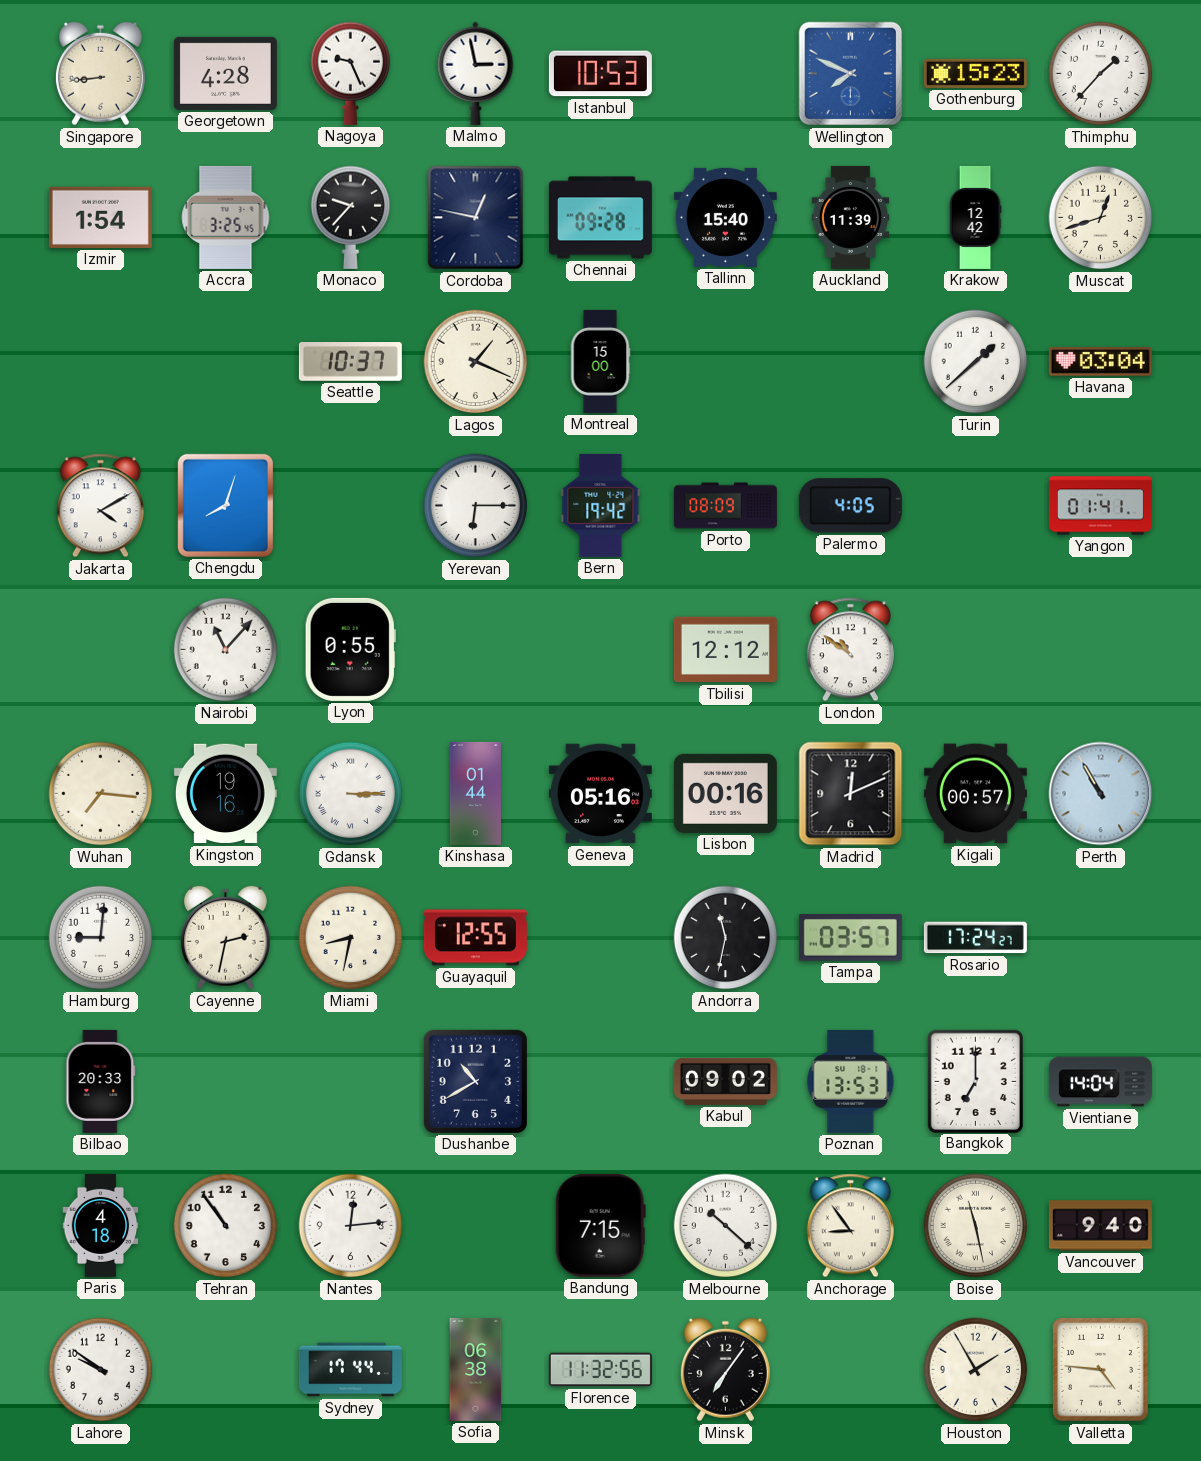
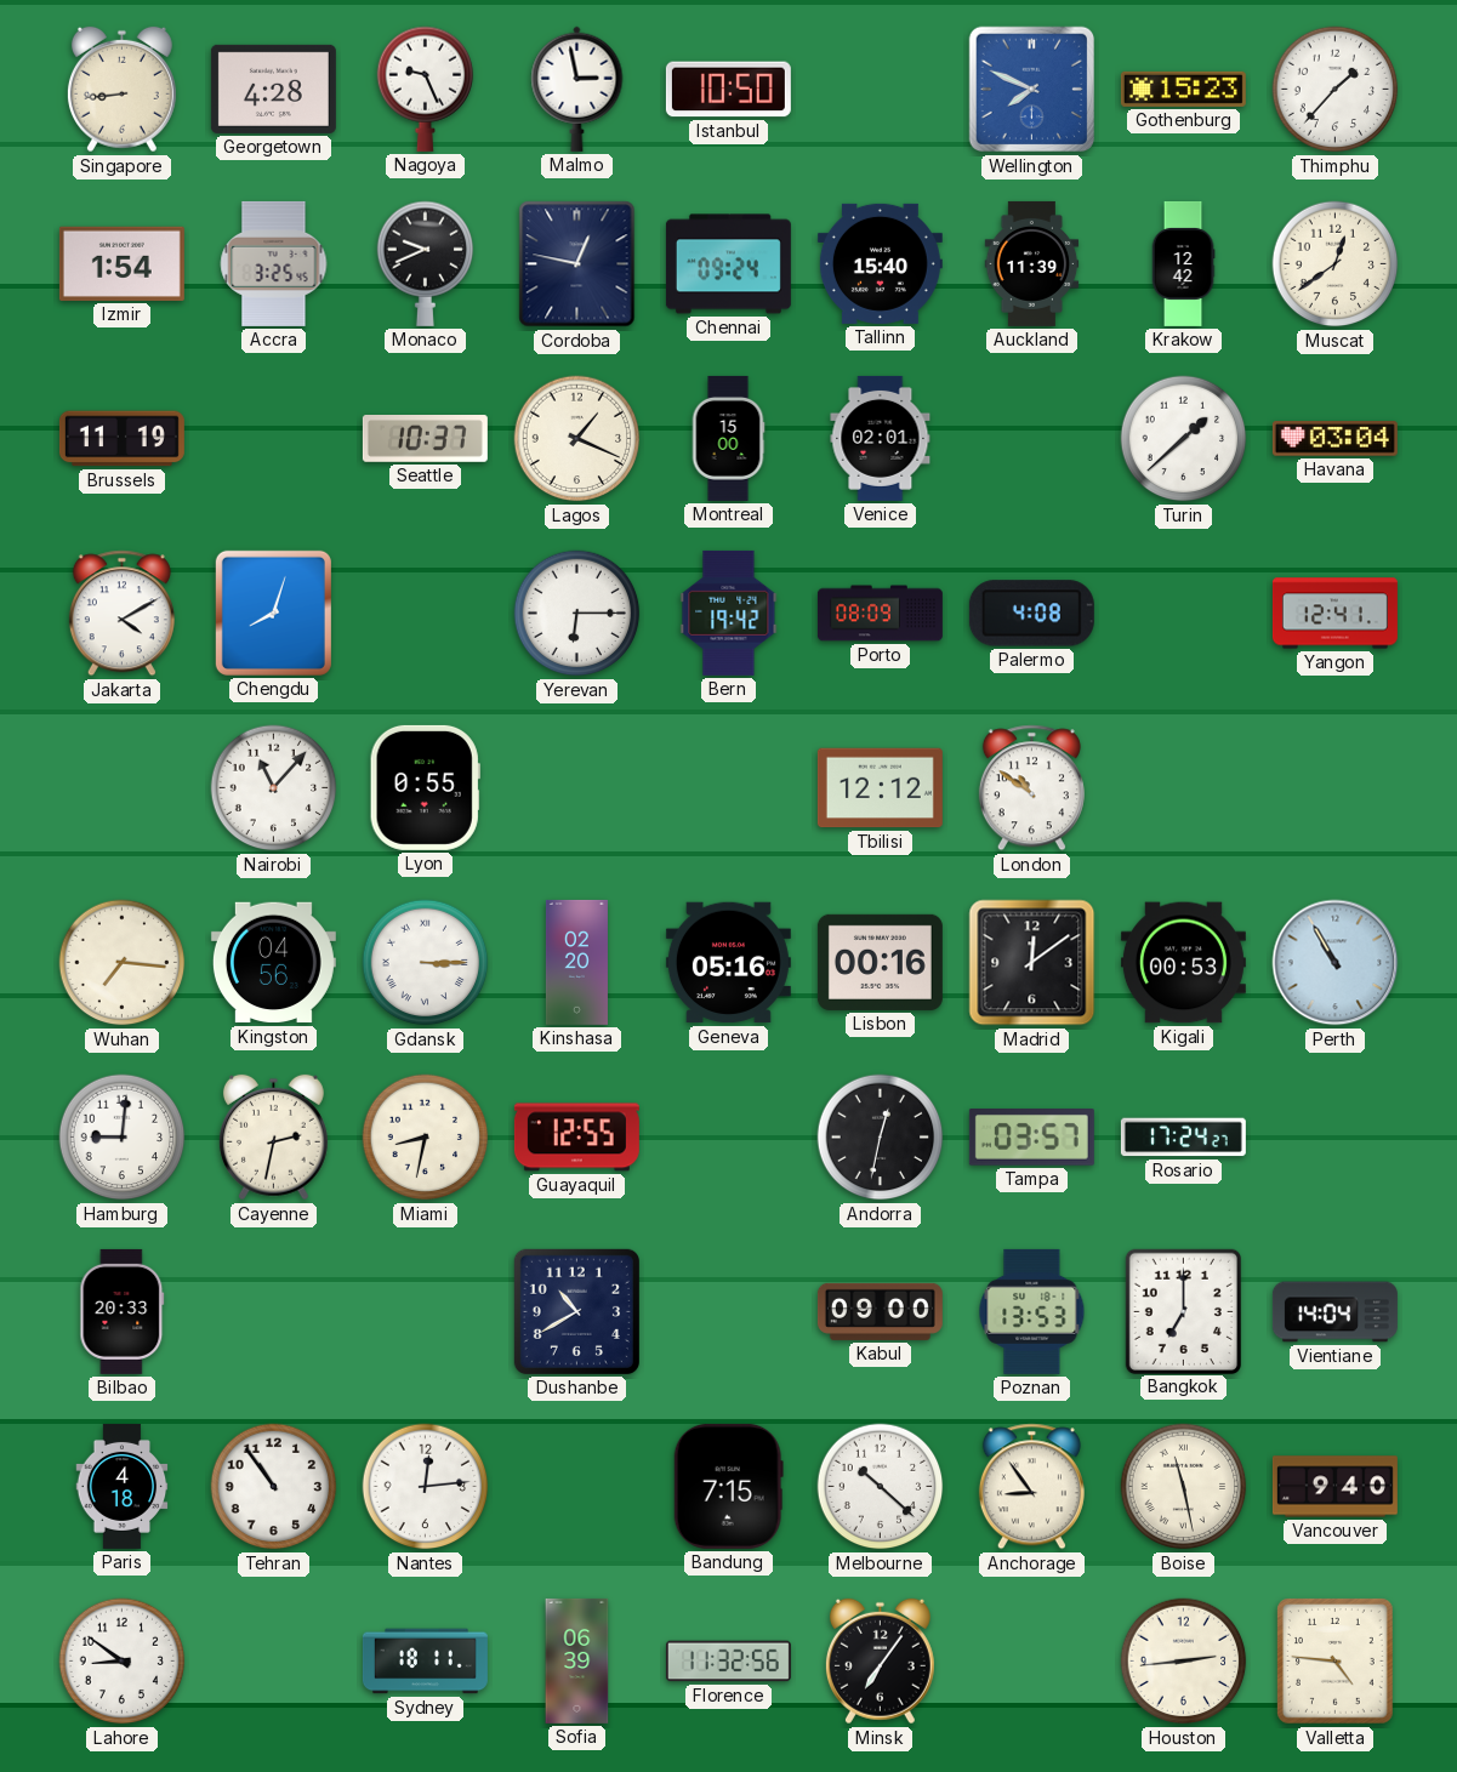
Istanbul: 10:53 -> 10:50 (728, 90)
Monaco: 9:37 -> 9:41 (426, 263)
Chennai: 09:28 -> 09:24 (728, 264)
Muscat: 12:42 -> 12:39 (1336, 264)
Brussels: none -> 11:19 (121, 439)
Venice: none -> 02:01 (881, 438)
Palermo: 4:05 -> 4:08 (1031, 614)
Yangon: 01:41 -> 12:41 (1334, 614)
Kingston: 19:16 -> 04:56 (273, 963)
Kinshasa: 01:44 -> 02:20 (576, 962)
Madrid: 12:11 -> 12:09 (1032, 963)
Kigali: 00:57 -> 00:53 (1183, 963)
Andorra: 11:32 -> 12:32 (881, 1138)
Kabul: 09:02 -> 09:00 (880, 1311)
Lahore: 9:51 -> 8:51 (123, 1662)
Sydney: 17:44 -> 18:11 (425, 1662)
Sofia: 06:38 -> 06:39 (577, 1660)
Houston: 1:55 -> 2:44 (1184, 1662)
